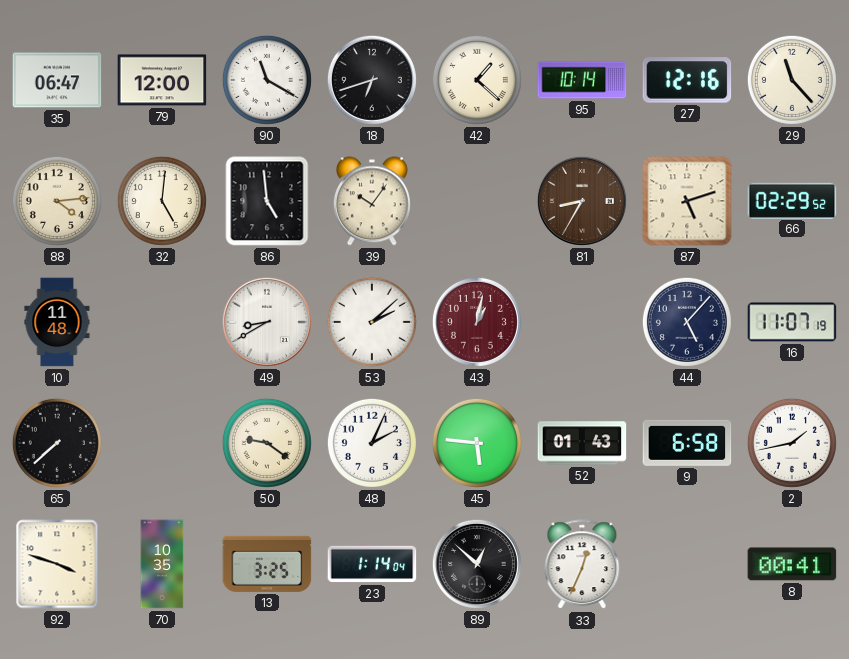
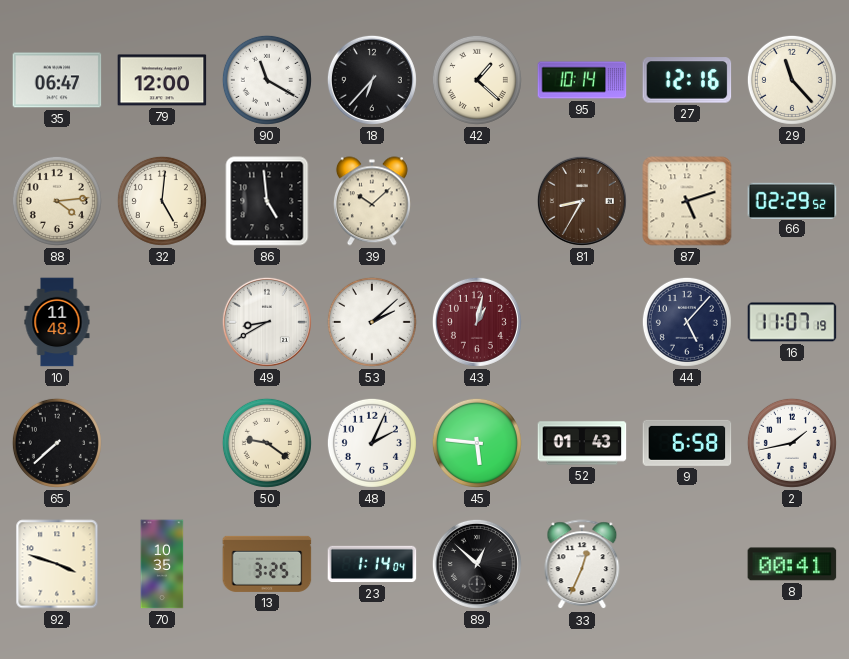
18: 6:42 -> 6:37 (372, 80)
39: 10:06 -> 10:08 (372, 201)
